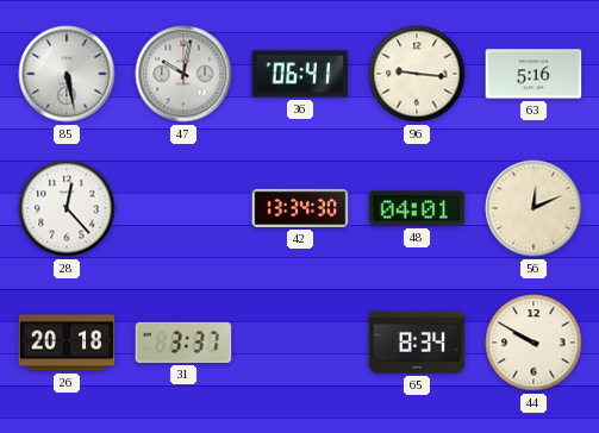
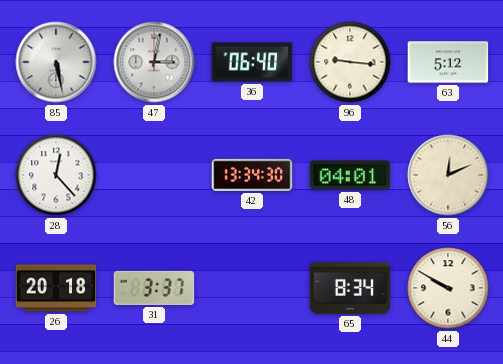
47: 10:02 -> 3:02 (154, 62)
36: 06:41 -> 06:40 (252, 62)
63: 5:16 -> 5:12 (448, 62)
